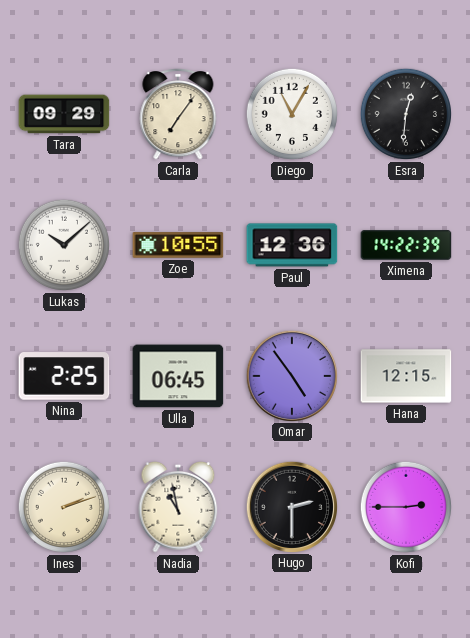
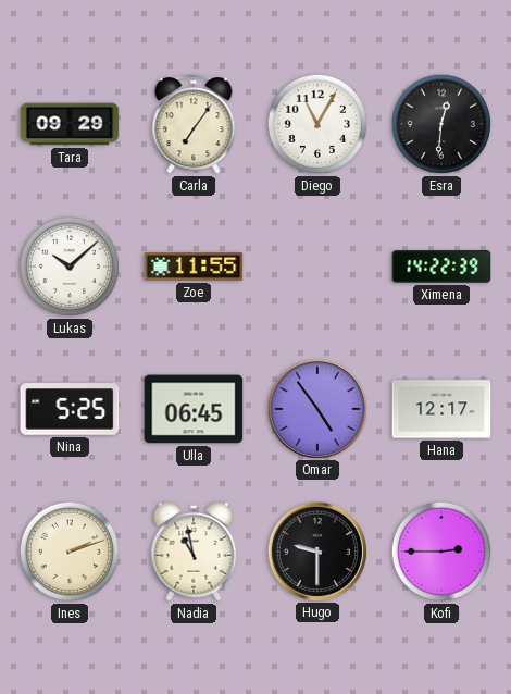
Zoe: 10:55 -> 11:55 (194, 267)
Paul: 12:36 -> none (292, 245)
Nina: 2:25 -> 5:25 (70, 409)
Hana: 12:15 -> 12:17 (441, 409)
Hugo: 2:30 -> 9:30 (316, 550)
